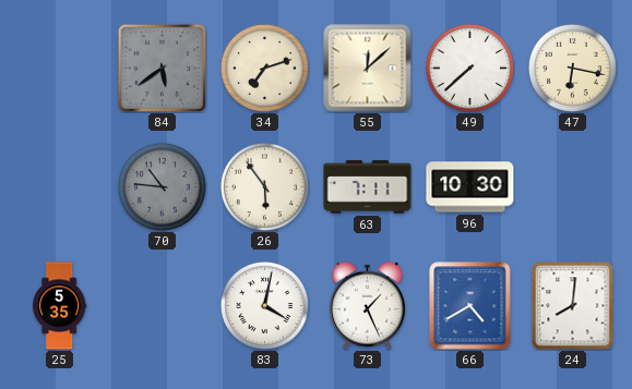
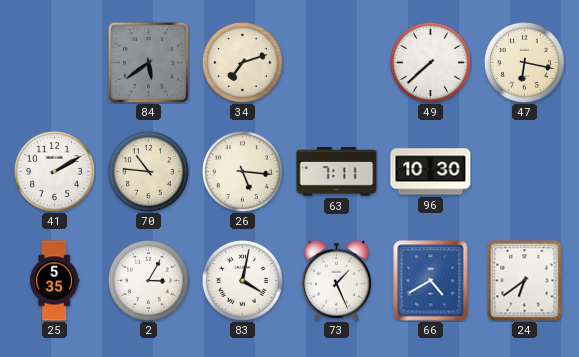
55: 12:08 -> none (368, 69)
41: none -> 2:10 (54, 171)
70 dial: grey -> cream (148, 171)
26: 5:54 -> 5:16 (242, 171)
2: none -> 3:05 (148, 280)
24: 8:01 -> 6:39 (525, 281)
